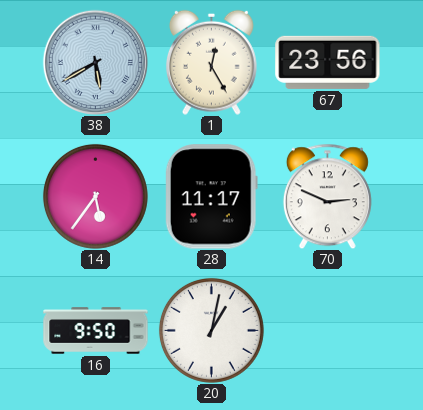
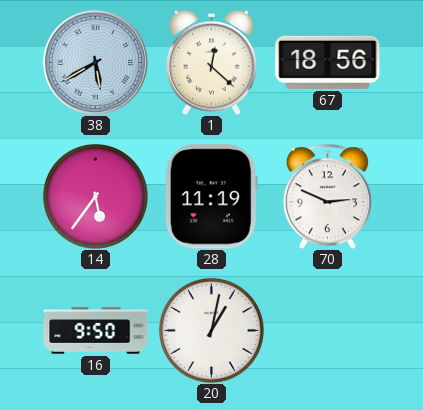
1: 12:25 -> 12:22 (211, 62)
67: 23:56 -> 18:56 (328, 62)
28: 11:17 -> 11:19 (211, 197)
